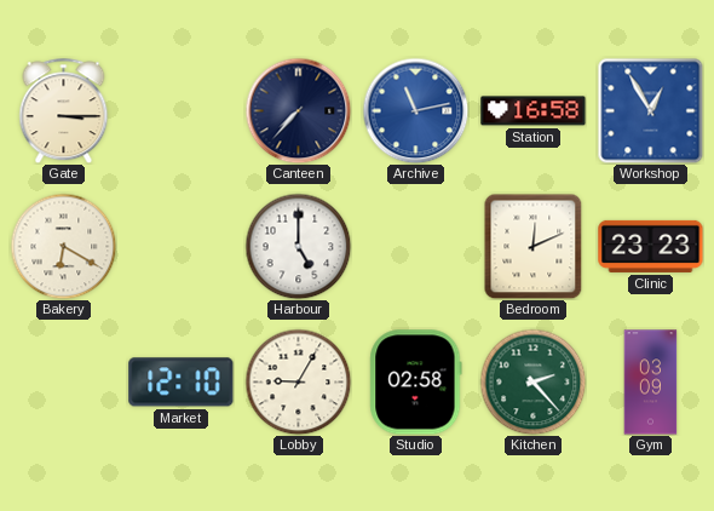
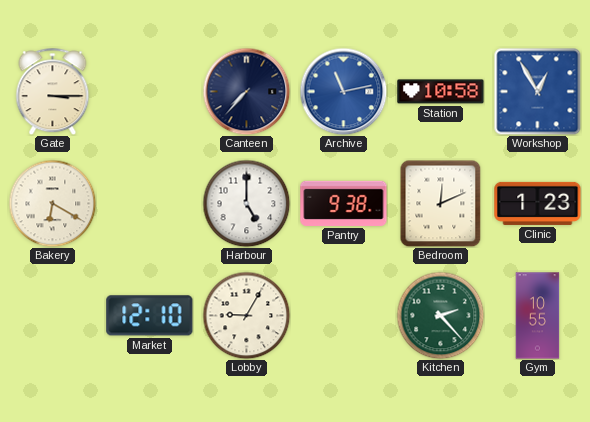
Station: 16:58 -> 10:58 (441, 92)
Pantry: none -> 9:38 (344, 203)
Clinic: 23:23 -> 1:23 (538, 203)
Studio: 02:58 -> none (416, 383)
Gym: 03:09 -> 10:55 (538, 316)
